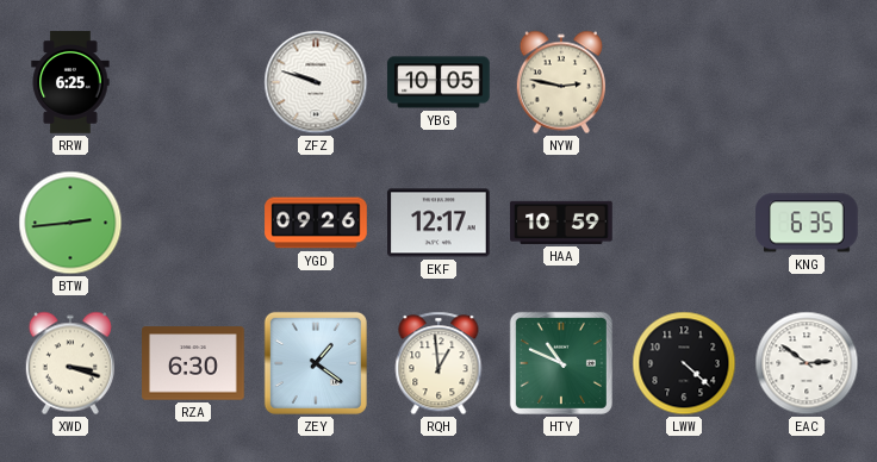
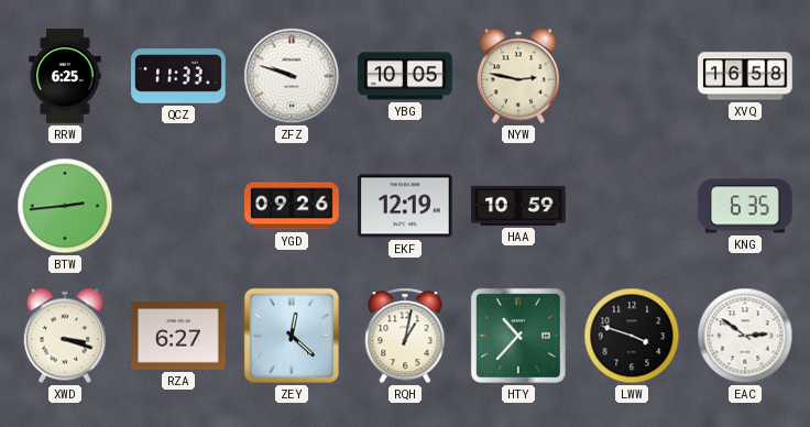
QCZ: none -> 11:33 (179, 76)
XVQ: none -> 16:58 (745, 76)
EKF: 12:17 -> 12:19 (406, 206)
RZA: 6:30 -> 6:27 (178, 336)
ZEY: 1:21 -> 12:22 (292, 336)
RQH: 12:59 -> 1:02 (405, 336)
HTY: 10:49 -> 10:37 (518, 336)
LWW: 4:22 -> 3:48 (632, 336)
